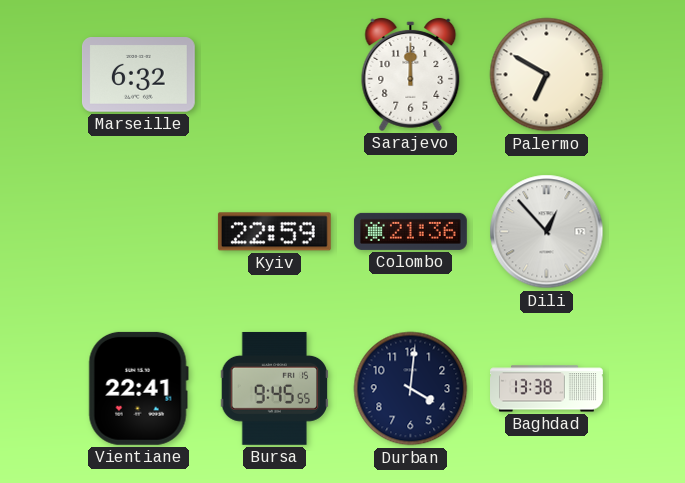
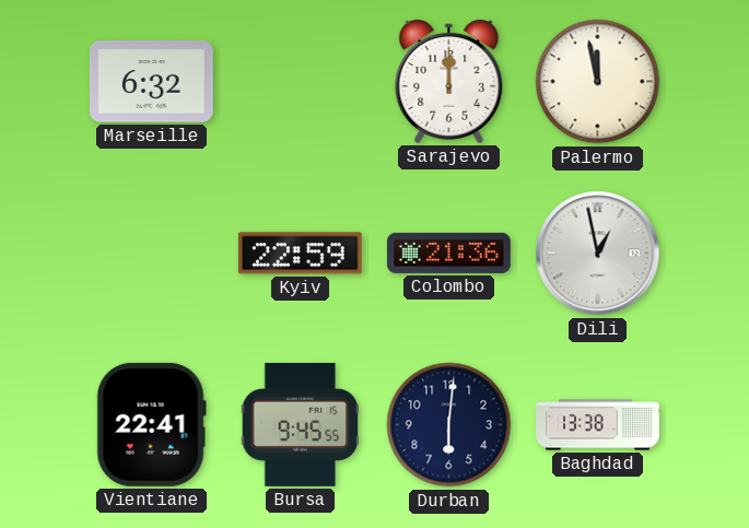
Palermo: 6:50 -> 11:58 (598, 82)
Dili: 12:53 -> 12:58 (598, 254)
Durban: 4:01 -> 6:01 (449, 425)
